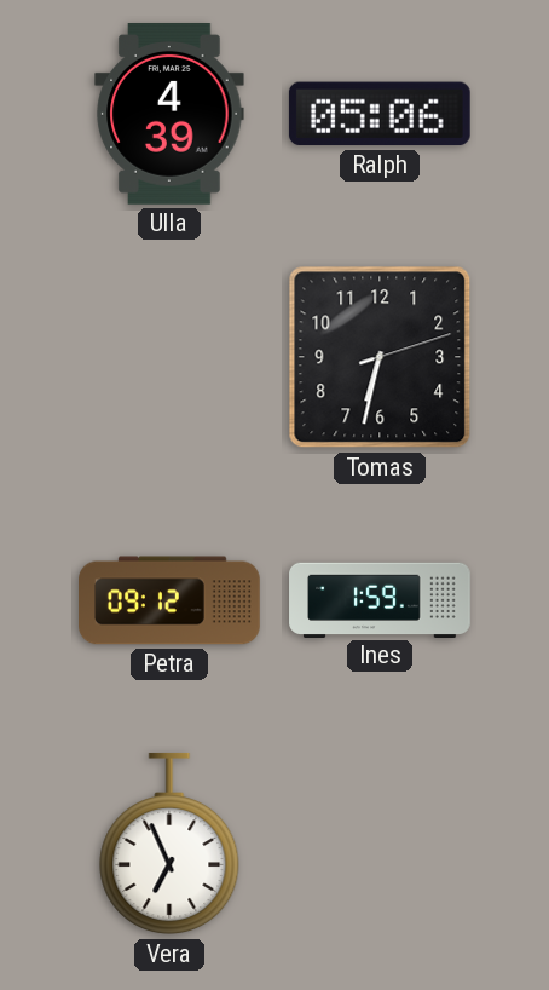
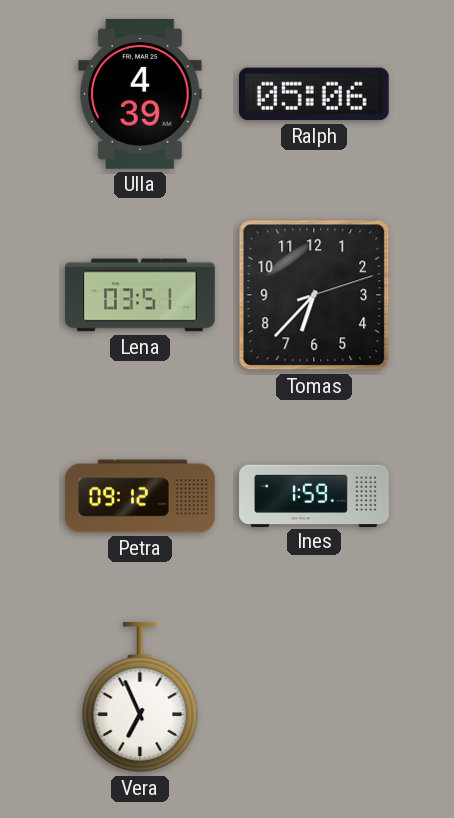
Lena: none -> 03:51 (141, 295)
Tomas: 6:32 -> 6:37 (314, 295)
